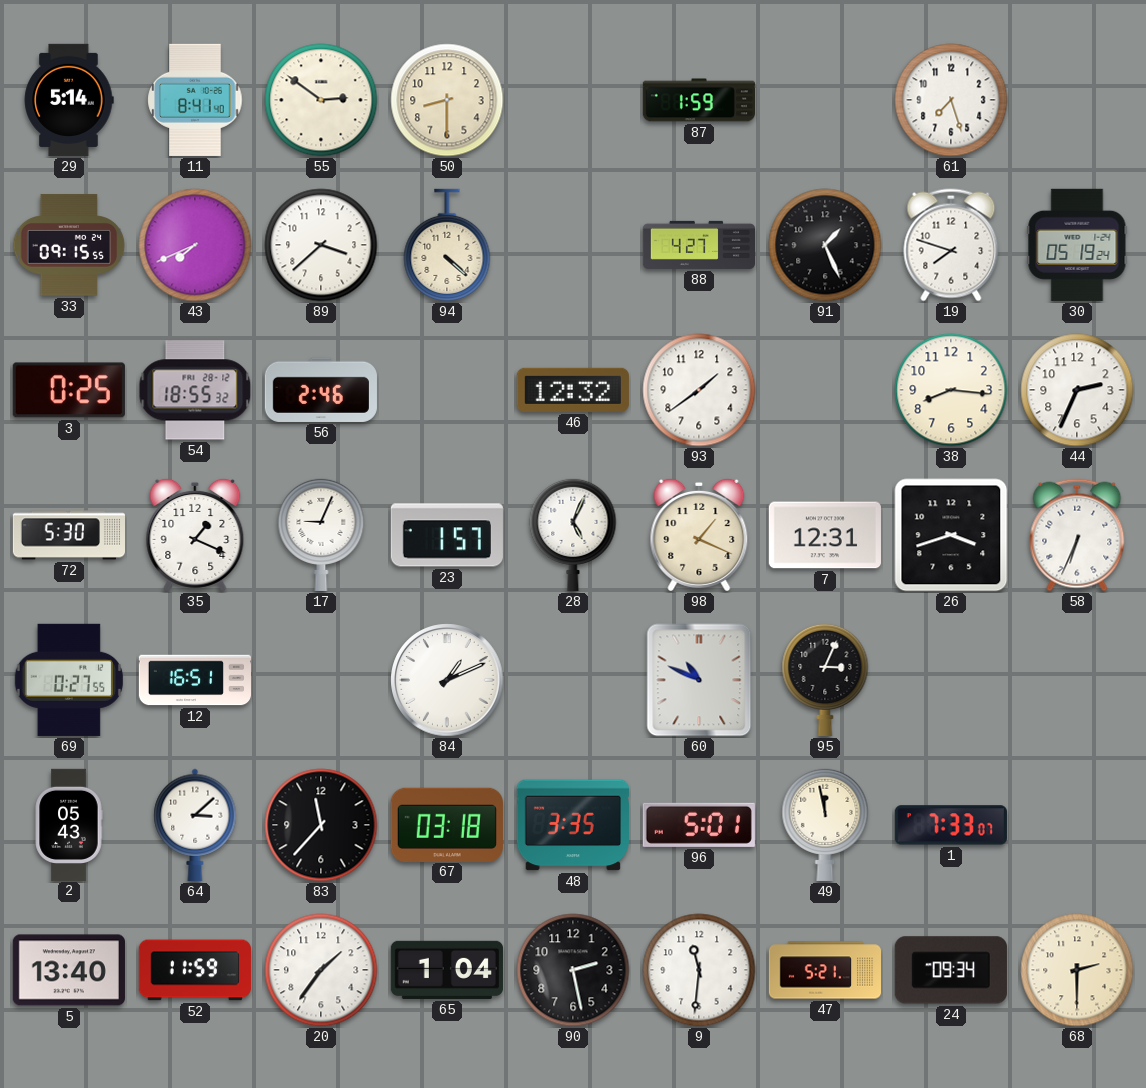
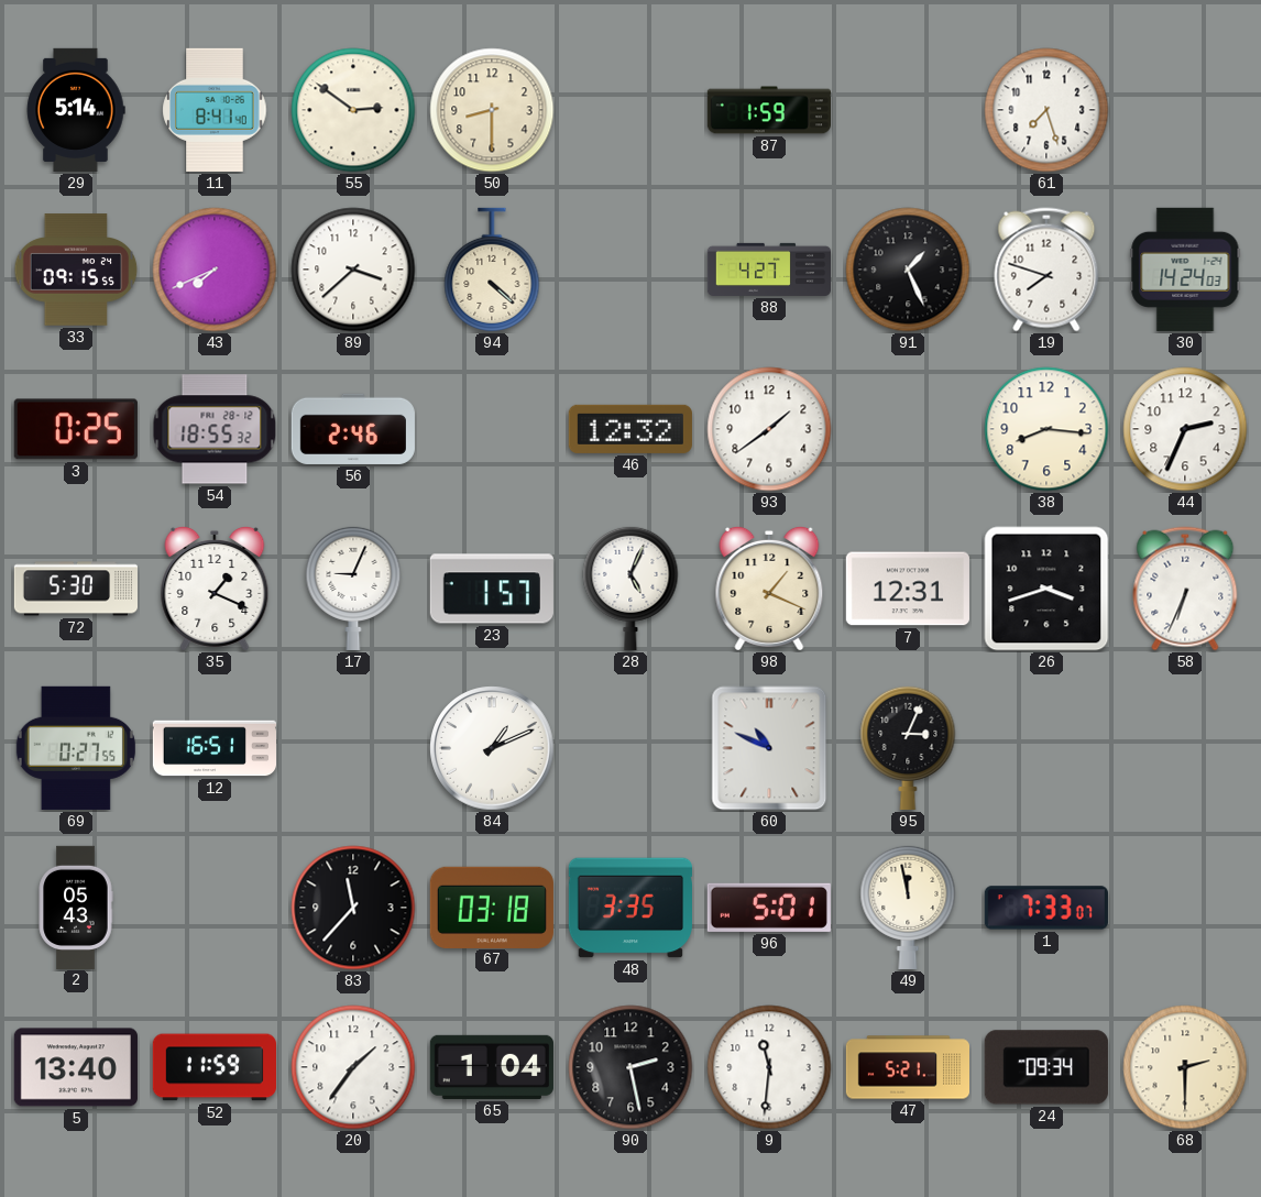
30: 05:19 -> 14:24 (1185, 270)
64: 3:08 -> none (195, 825)
